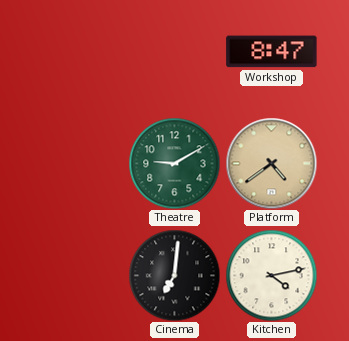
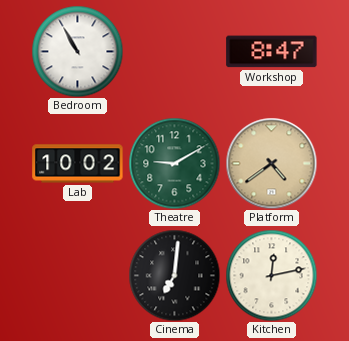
Bedroom: none -> 10:55 (77, 51)
Lab: none -> 10:02 (78, 164)
Kitchen: 4:13 -> 12:13 (271, 275)
